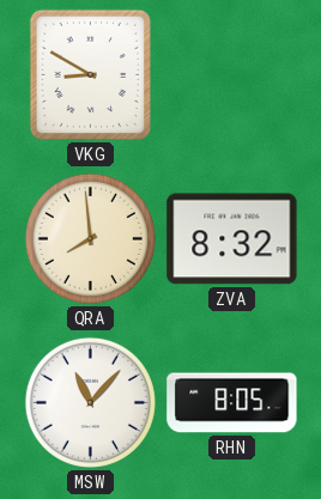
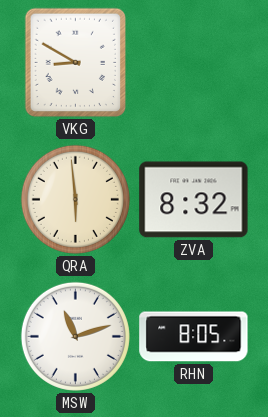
QRA: 7:59 -> 5:59 (75, 199)
MSW: 11:07 -> 11:12 (75, 336)
